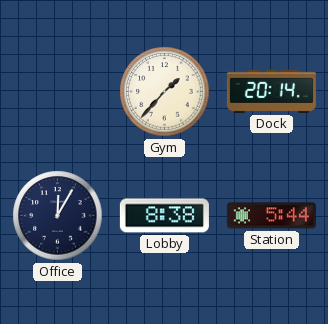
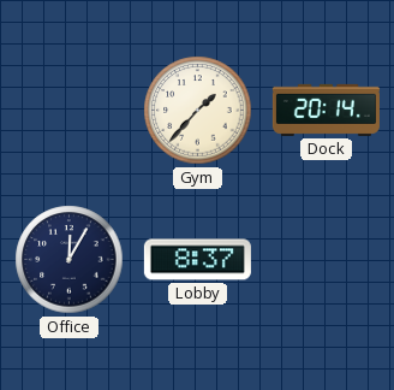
Lobby: 8:38 -> 8:37 (197, 260)
Station: 5:44 -> none (271, 216)
